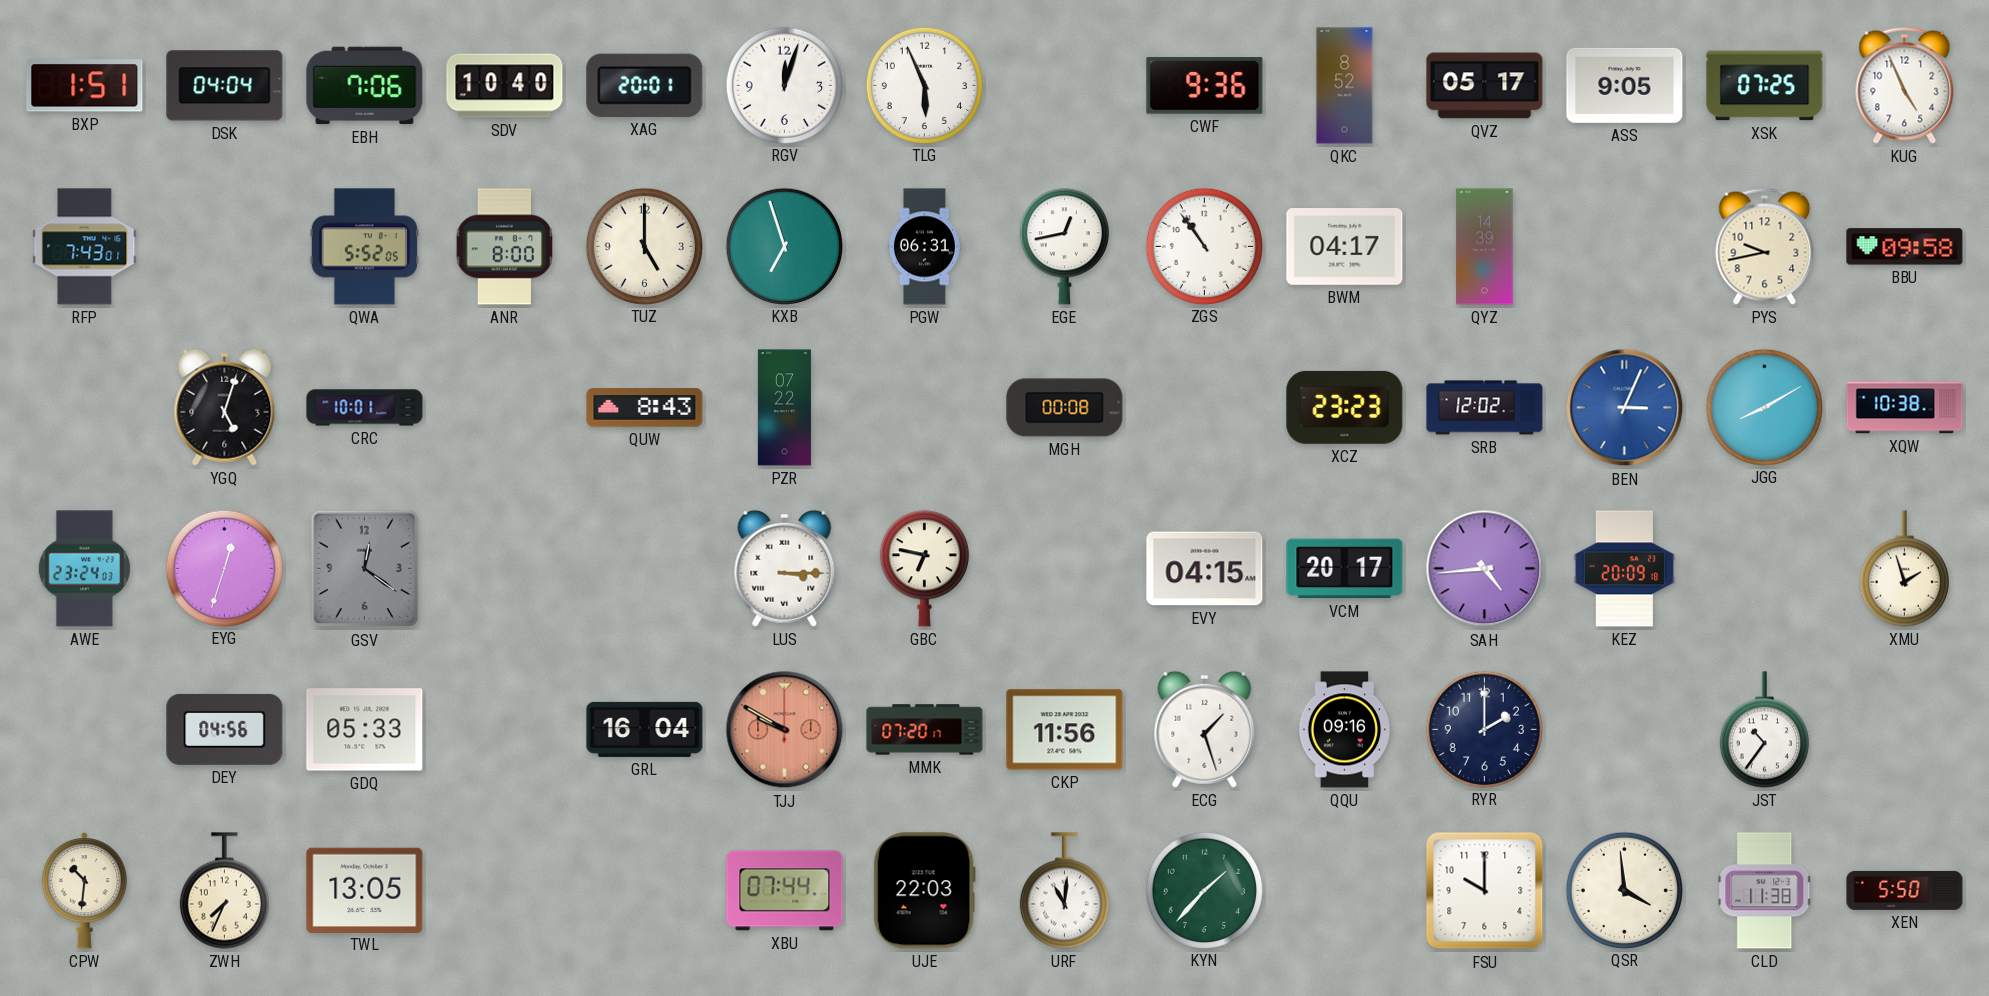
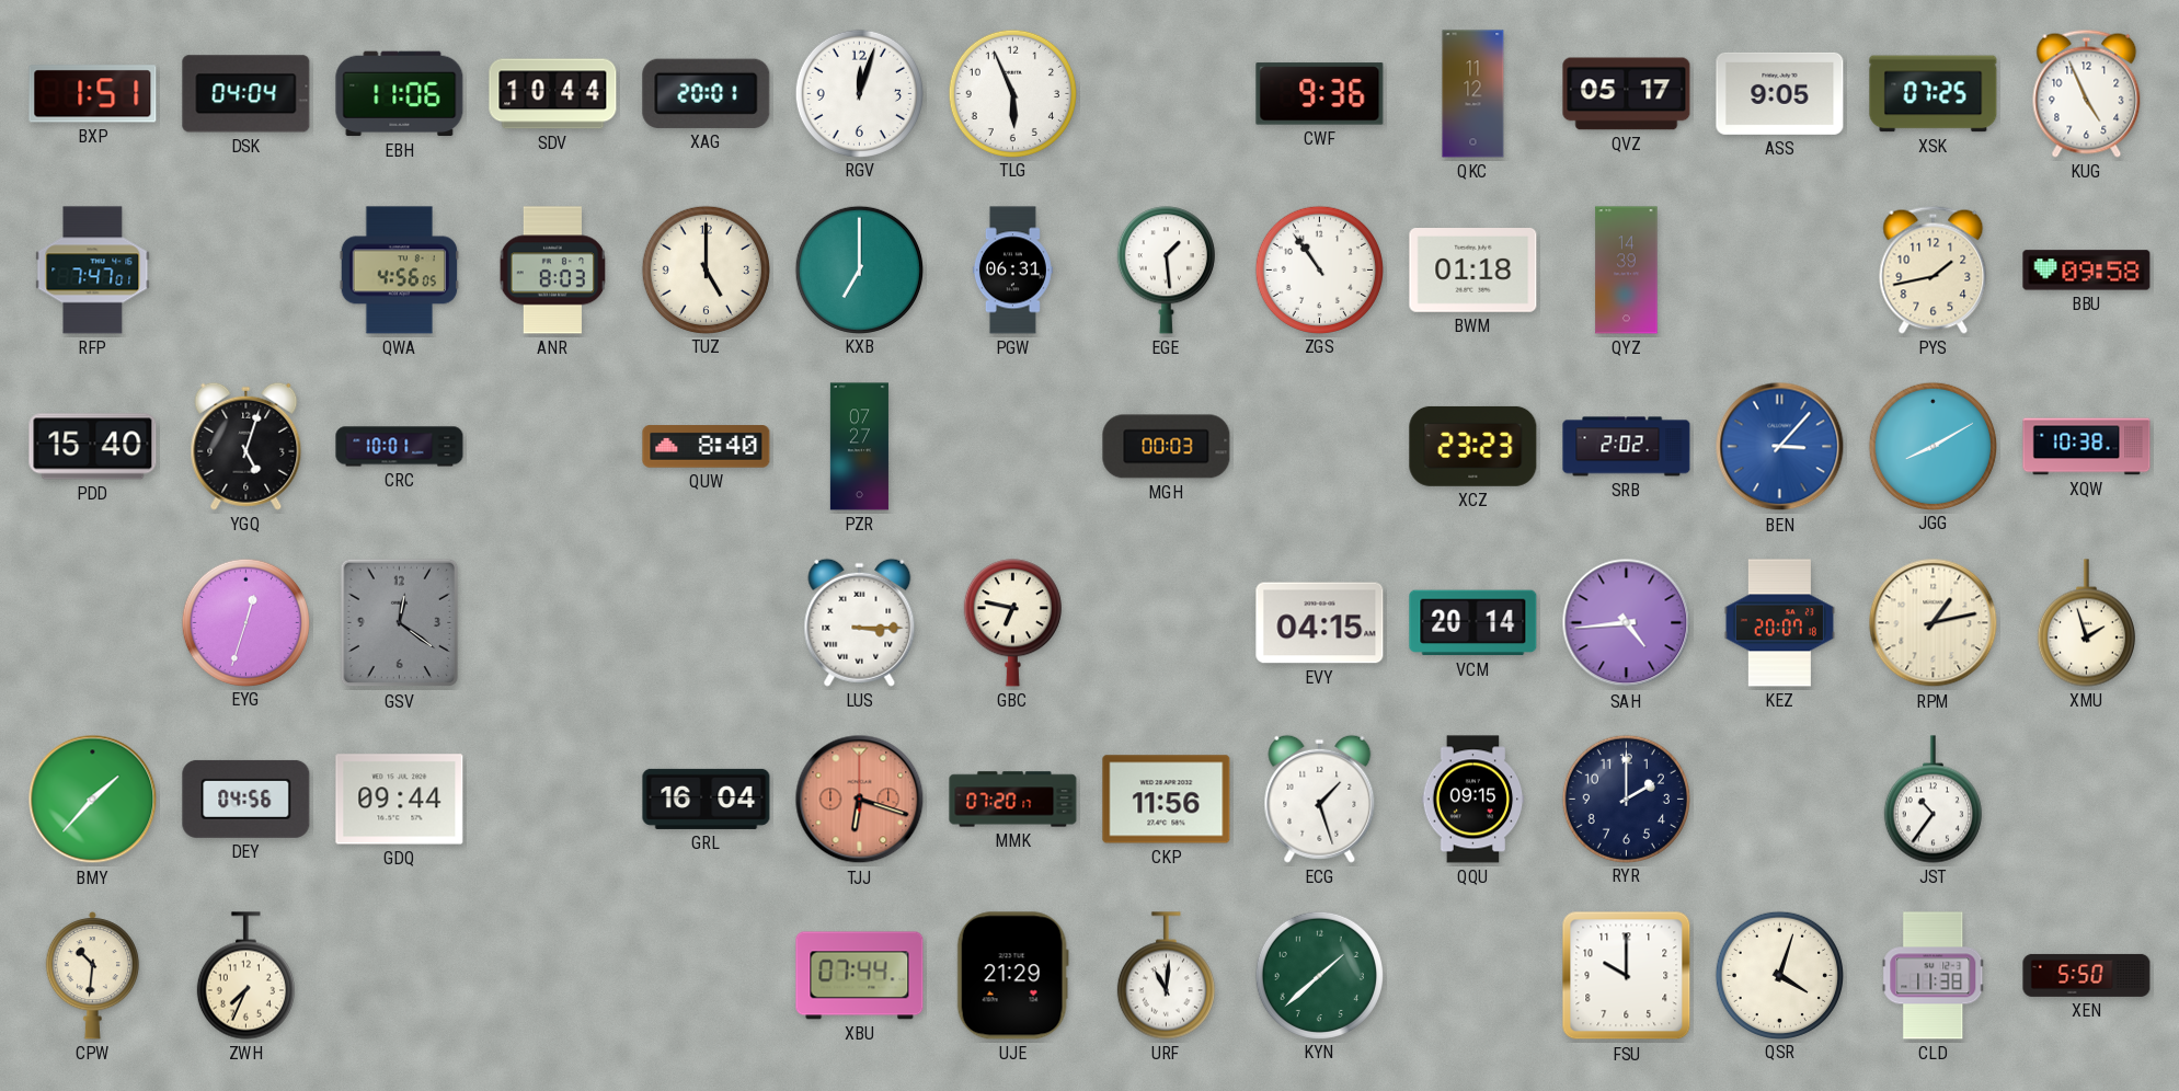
EBH: 7:06 -> 11:06 (400, 94)
SDV: 10:40 -> 10:44 (553, 94)
QKC: 8:52 -> 11:12 (1473, 94)
RFP: 7:43 -> 7:47 (93, 271)
QWA: 5:52 -> 4:56 (400, 271)
ANR: 8:00 -> 8:03 (553, 271)
KXB: 6:57 -> 7:00 (859, 269)
EGE: 12:43 -> 1:29 (1166, 271)
BWM: 04:17 -> 01:18 (1473, 271)
PYS: 9:43 -> 1:43 (1934, 269)
PDD: none -> 15:40 (93, 447)
QUW: 8:43 -> 8:40 (707, 447)
PZR: 07:22 -> 07:27 (859, 447)
MGH: 00:08 -> 00:03 (1167, 447)
SRB: 12:02 -> 2:02 (1627, 447)
BEN: 3:04 -> 3:07 (1780, 447)
AWE: 23:24 -> none (84, 569)
VCM: 20:17 -> 20:14 (1473, 623)
KEZ: 20:09 -> 20:07 (1779, 623)
RPM: none -> 1:13 (1934, 623)
BMY: none -> 1:37 (93, 800)
GDQ: 05:33 -> 09:44 (400, 800)
TJJ: 9:50 -> 6:18 (860, 800)
QQU: 09:16 -> 09:15 (1473, 800)
TWL: 13:05 -> none (365, 890)
UJE: 22:03 -> 21:29 (1012, 976)
KYN: 1:37 -> 1:38 (1319, 975)
QSR: 3:59 -> 4:03 (1779, 975)
